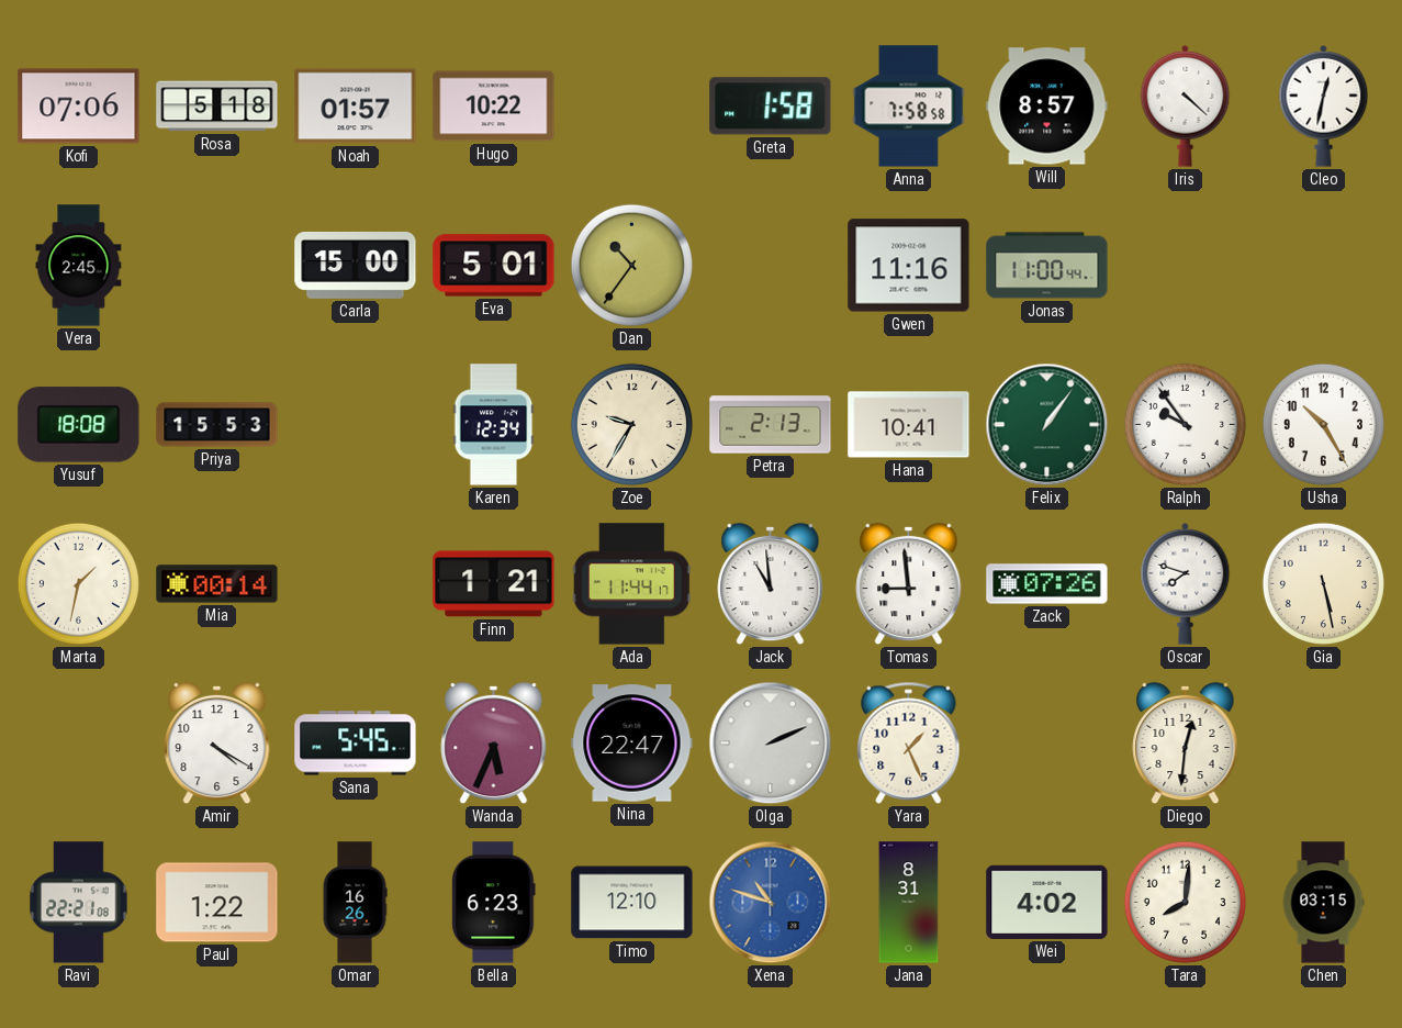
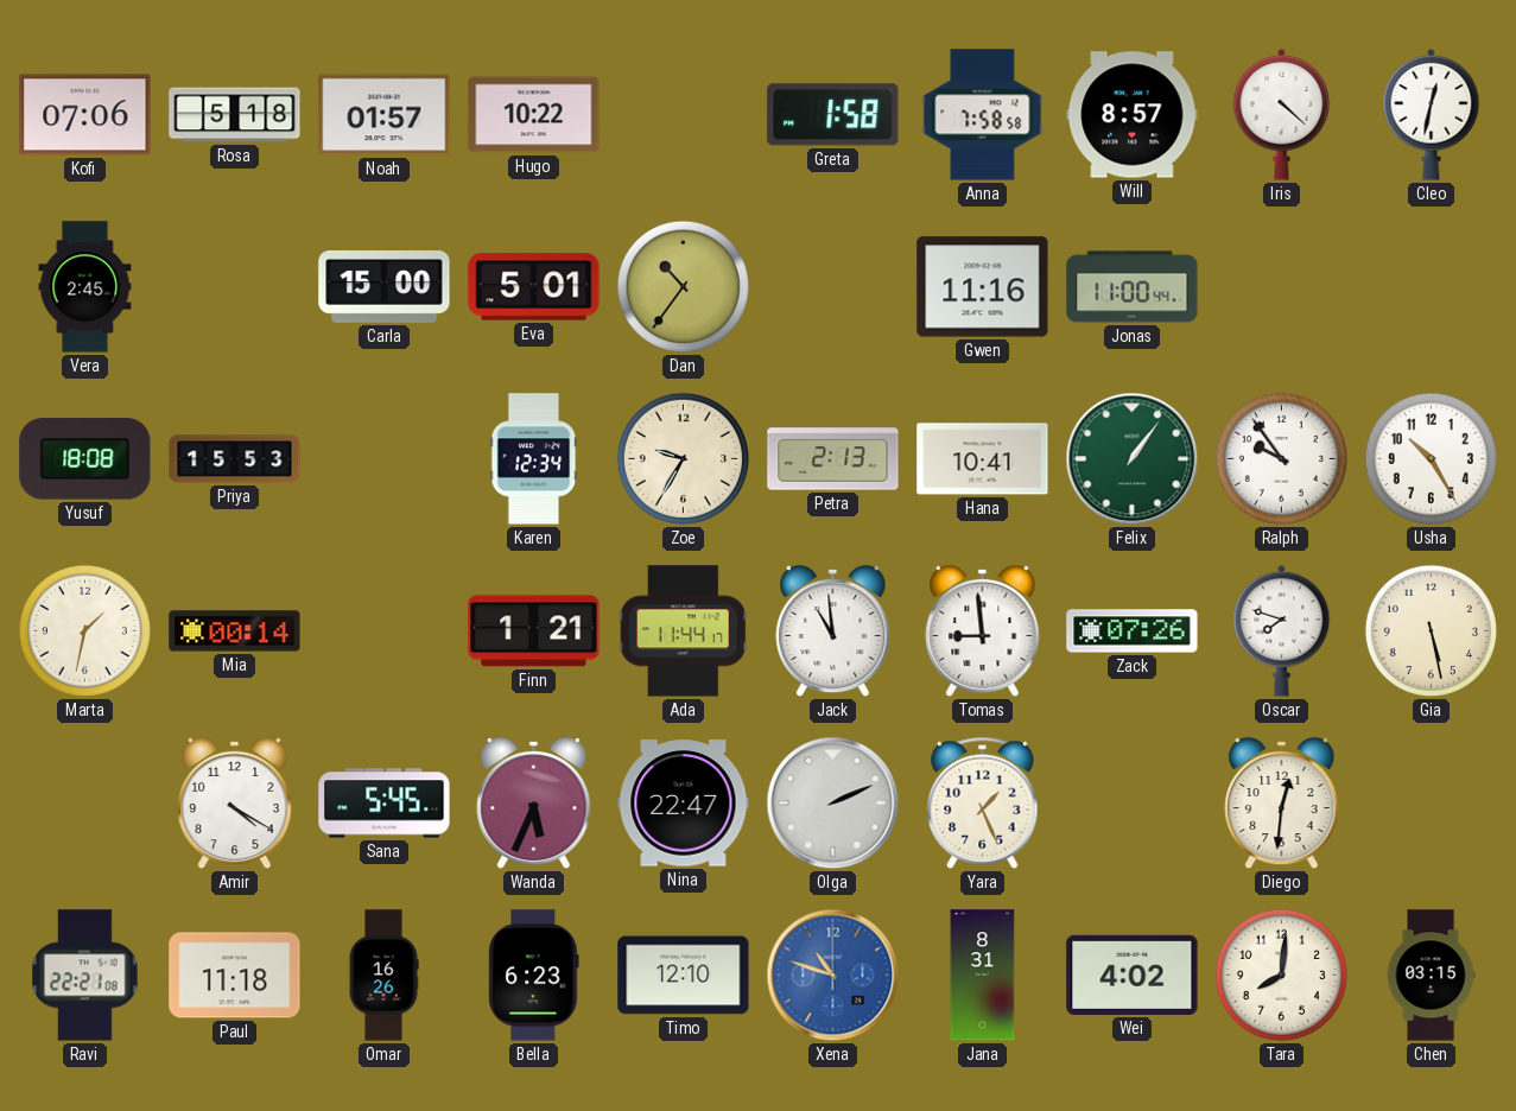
Paul: 1:22 -> 11:18 (235, 976)
